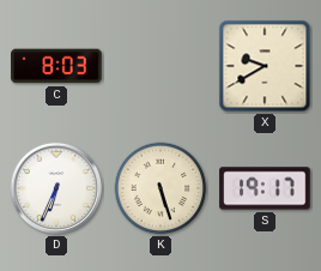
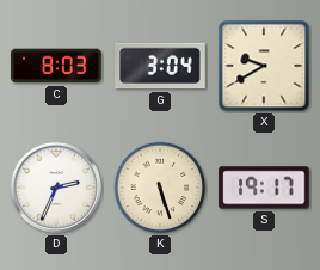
G: none -> 3:04 (160, 66)
D: 6:34 -> 2:34 (56, 188)
